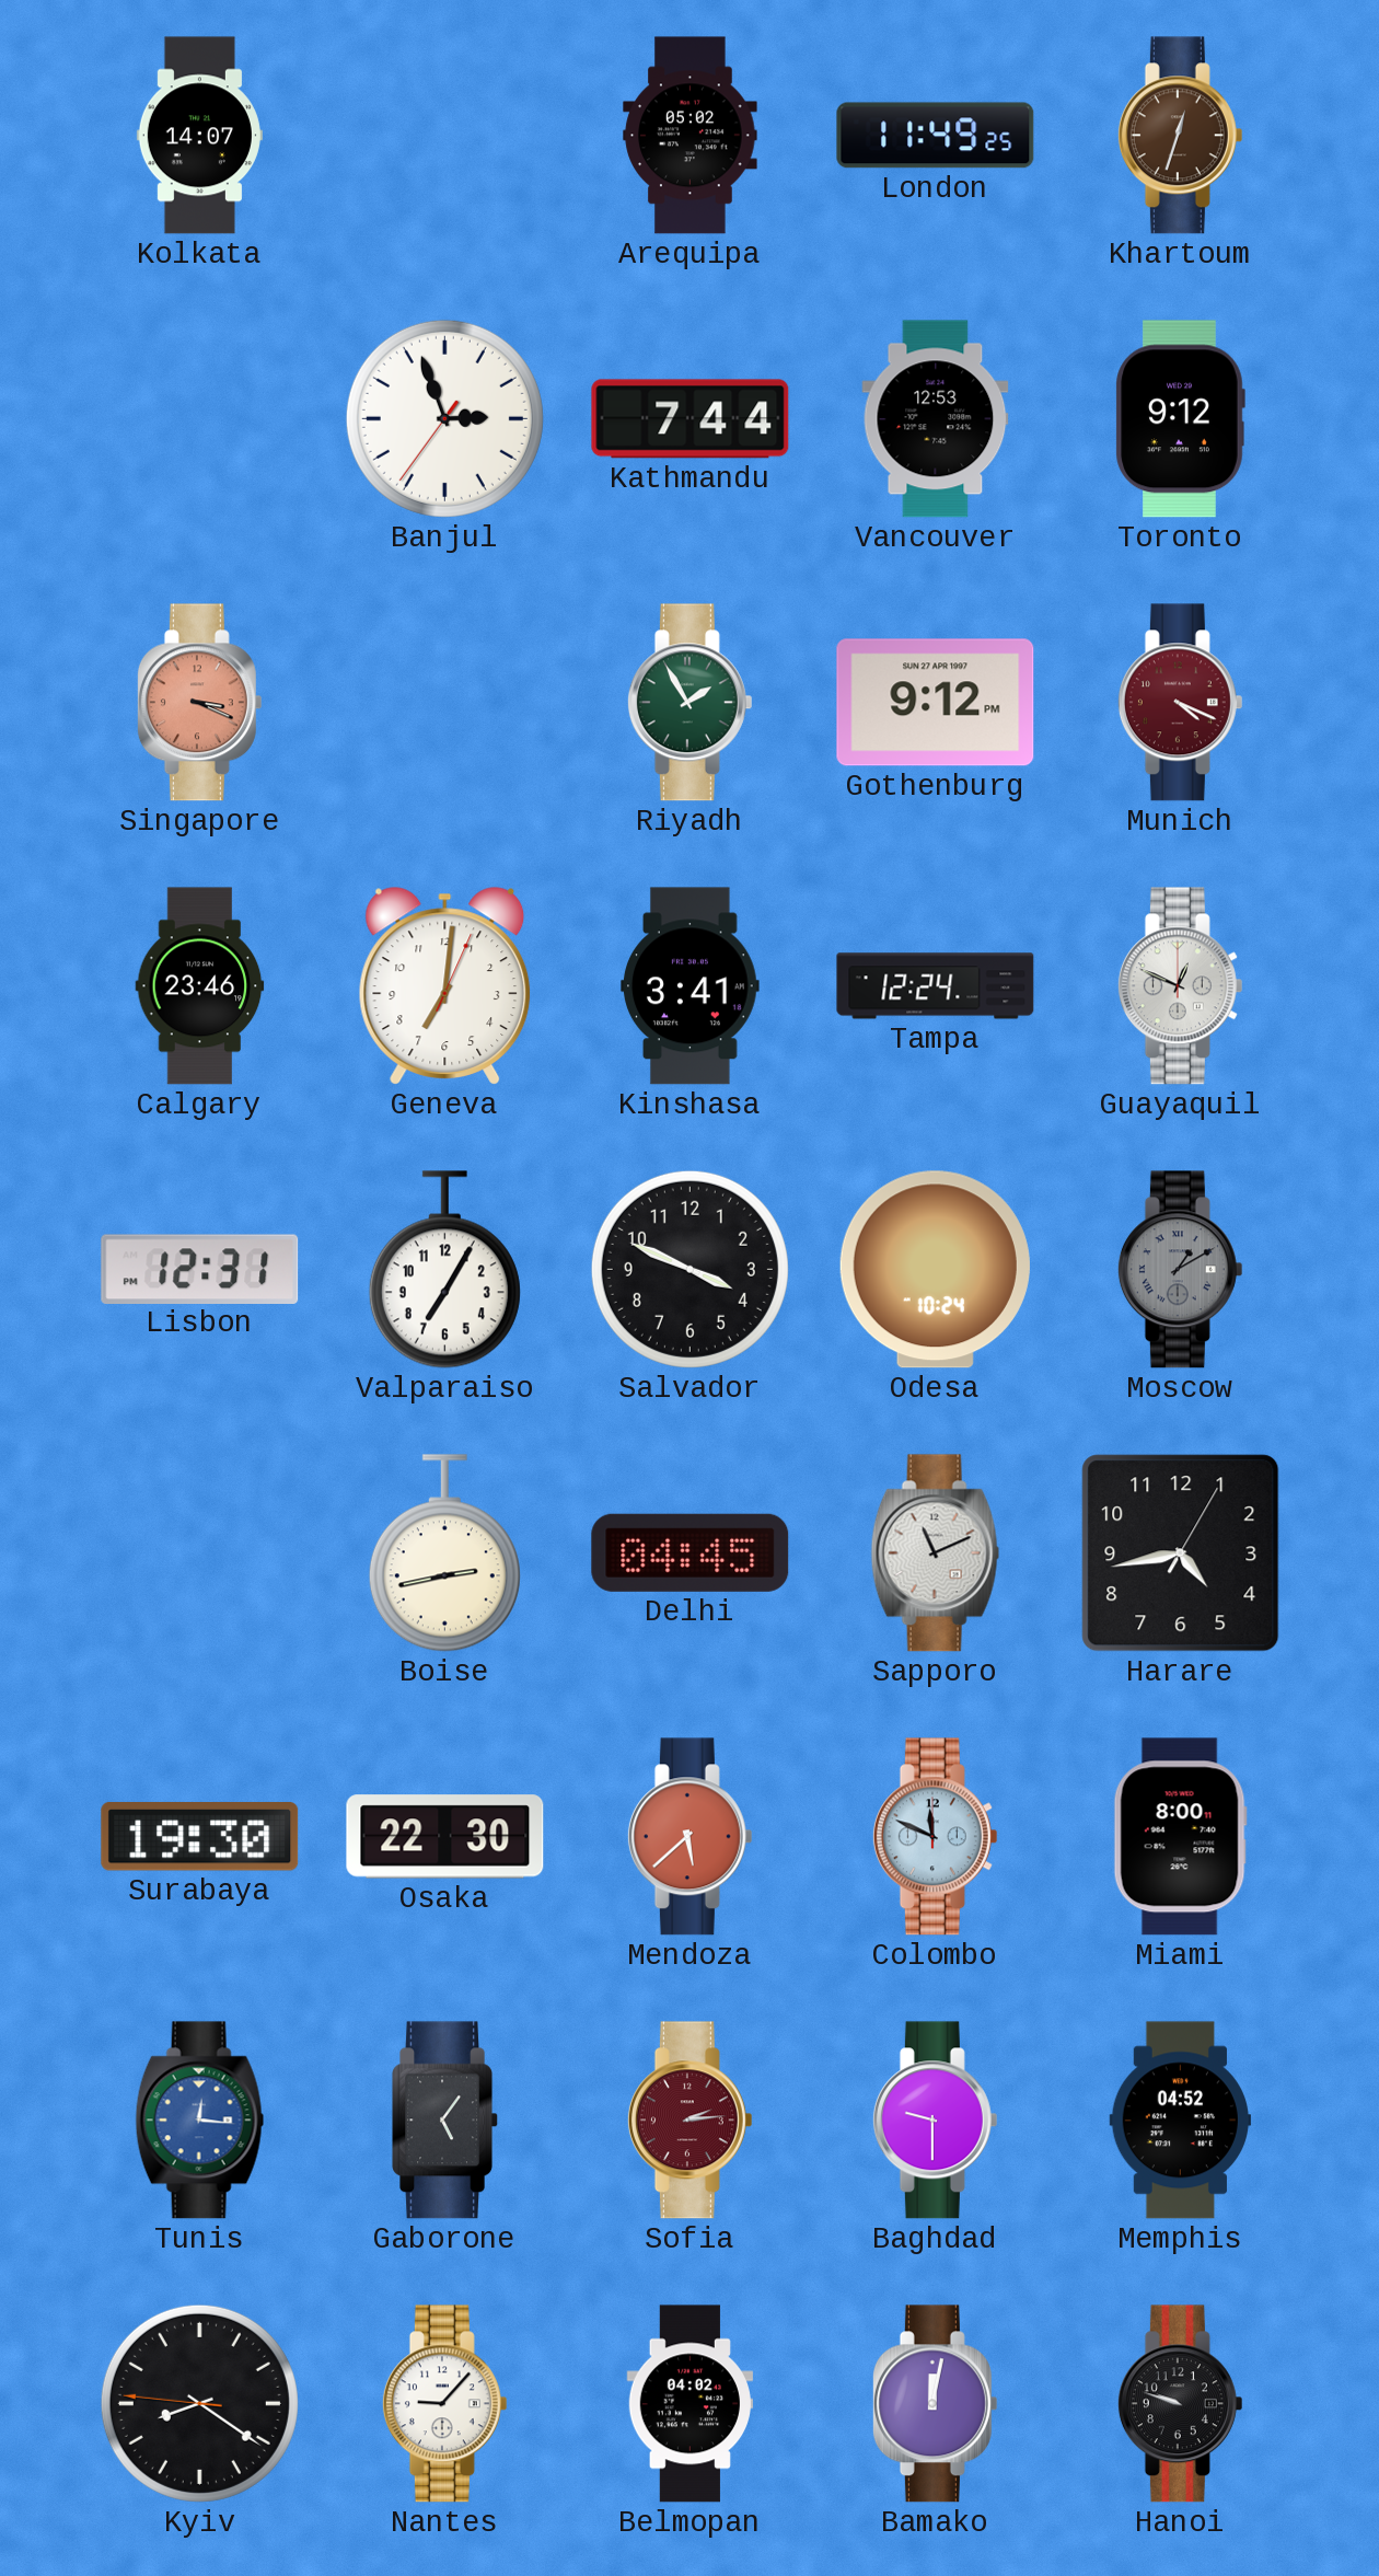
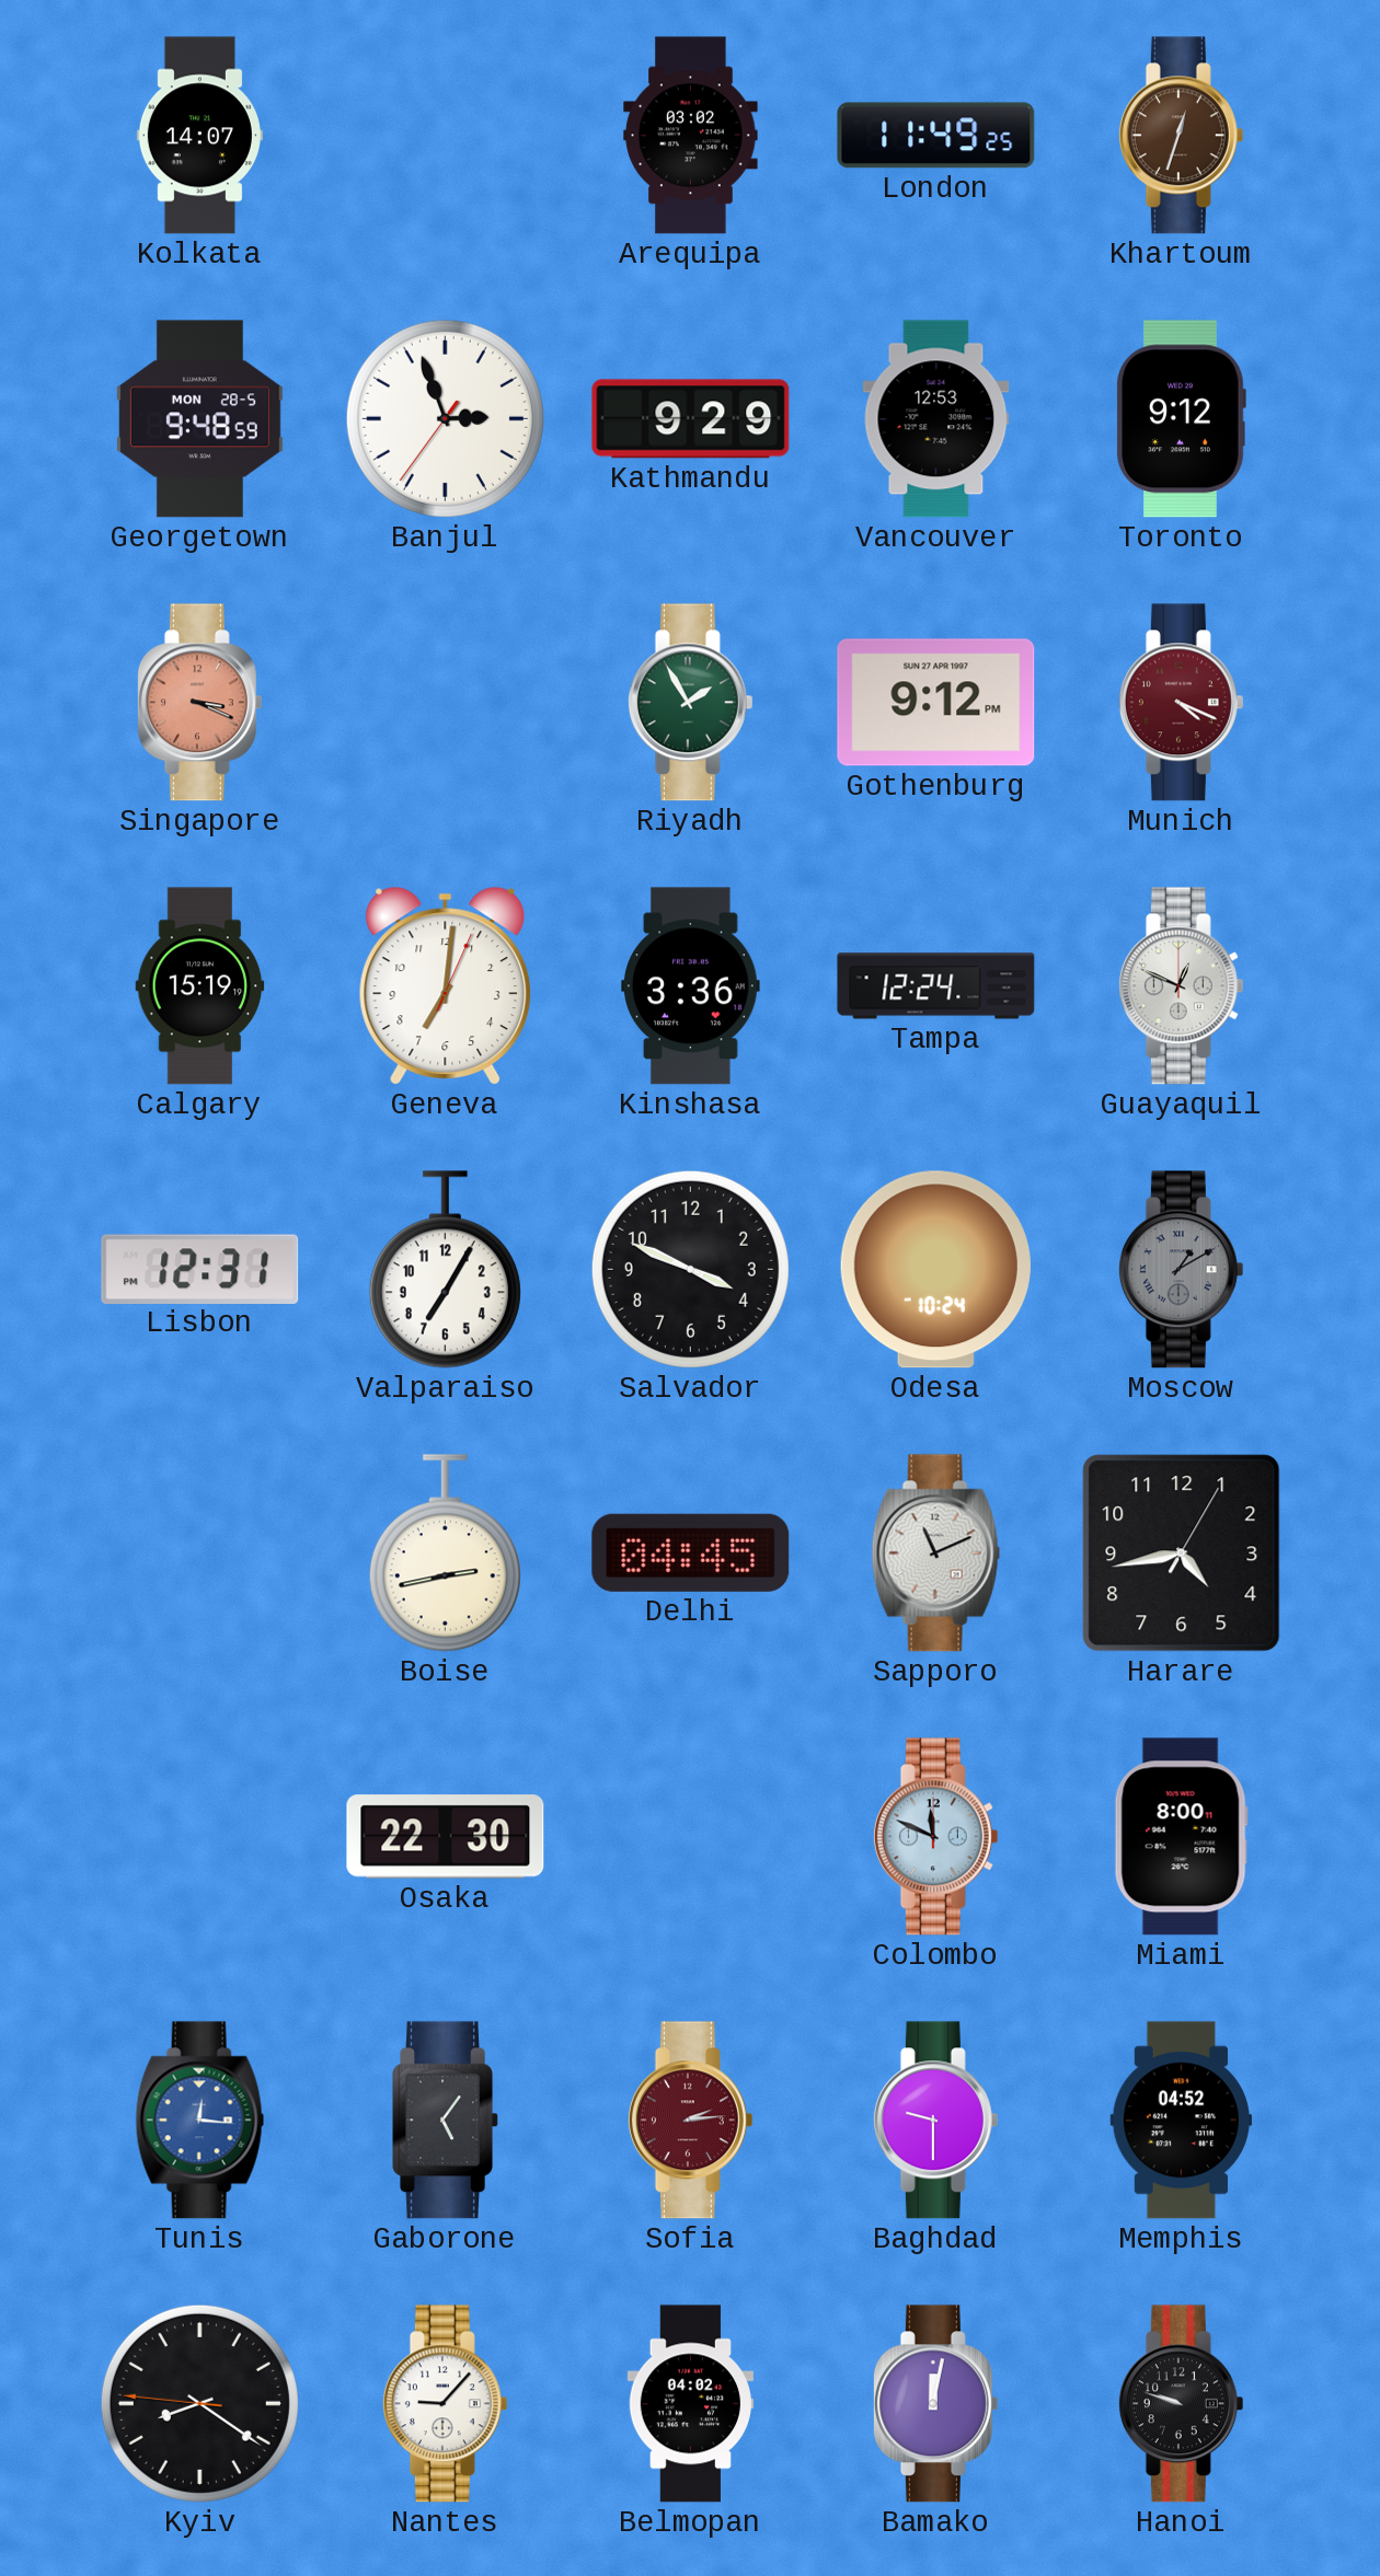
Arequipa: 05:02 -> 03:02 (691, 136)
Georgetown: none -> 9:48 (199, 419)
Kathmandu: 7:44 -> 9:29 (691, 419)
Calgary: 23:46 -> 15:19 (200, 986)
Kinshasa: 3:41 -> 3:36 (691, 986)
Surabaya: 19:30 -> none (200, 1836)
Mendoza: 5:38 -> none (690, 1837)
